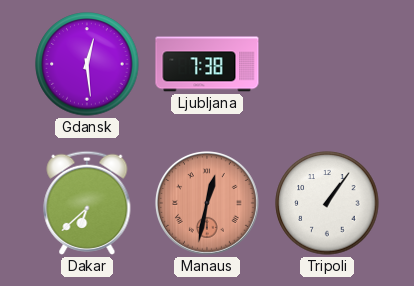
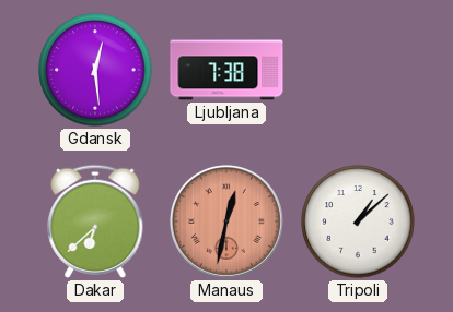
Tripoli: 1:06 -> 1:08 (358, 221)
